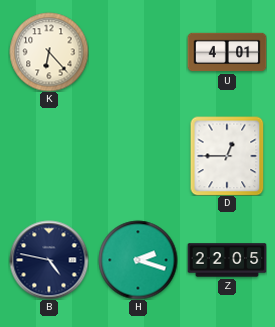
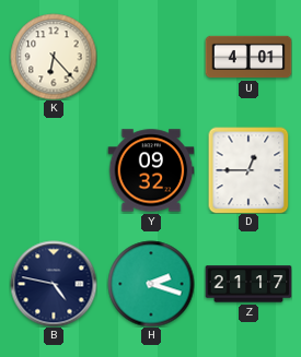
Y: none -> 09:32 (151, 170)
Z: 22:05 -> 21:17 (248, 284)
